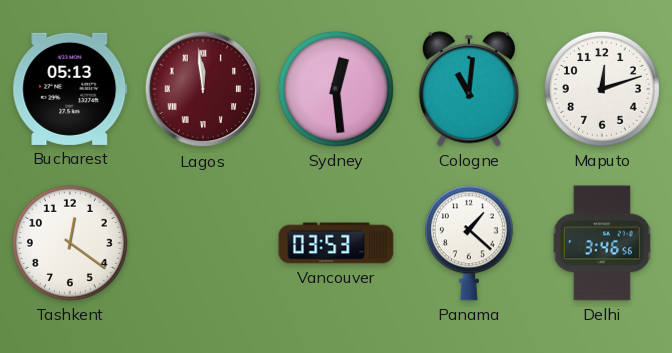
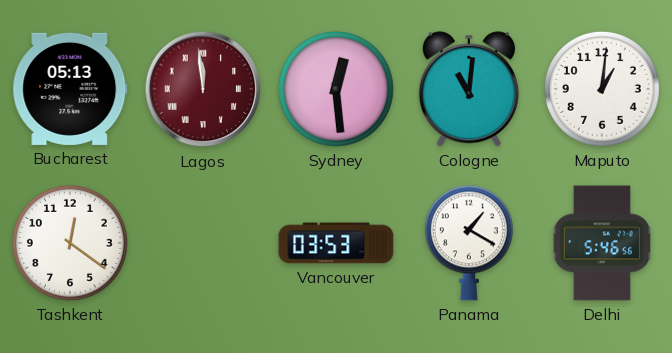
Maputo: 12:12 -> 1:01 (602, 89)
Panama: 1:22 -> 1:20 (469, 243)
Delhi: 3:46 -> 5:46 (602, 243)
